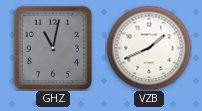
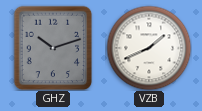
GHZ: 11:02 -> 10:12 (53, 48)
